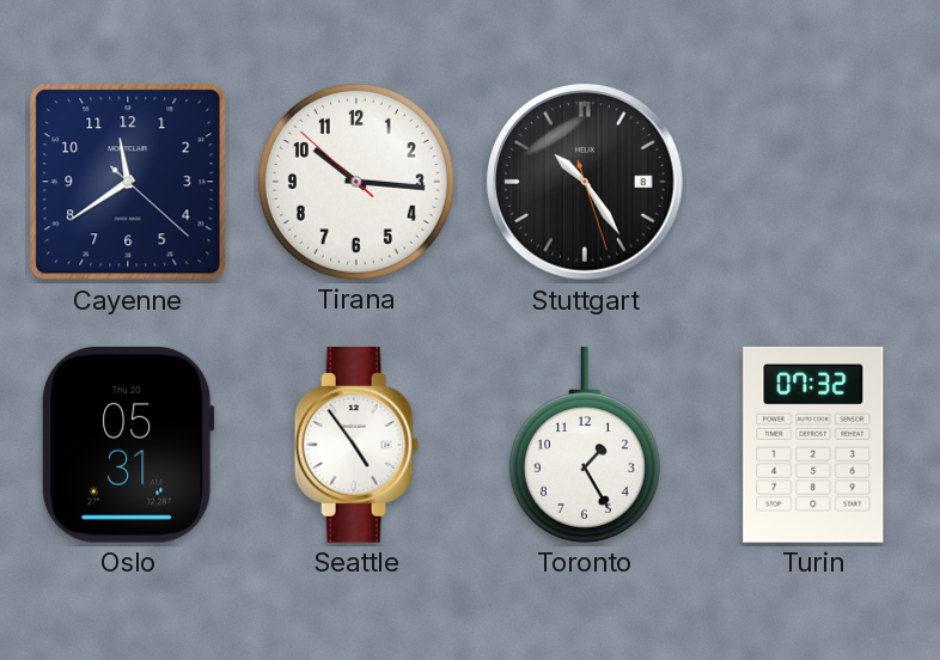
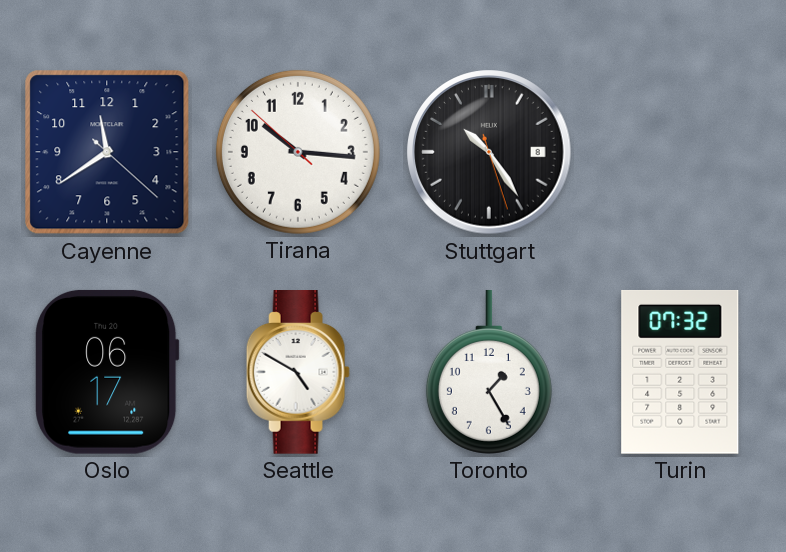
Oslo: 05:31 -> 06:17 (108, 372)
Seattle: 4:54 -> 4:50 (298, 373)
